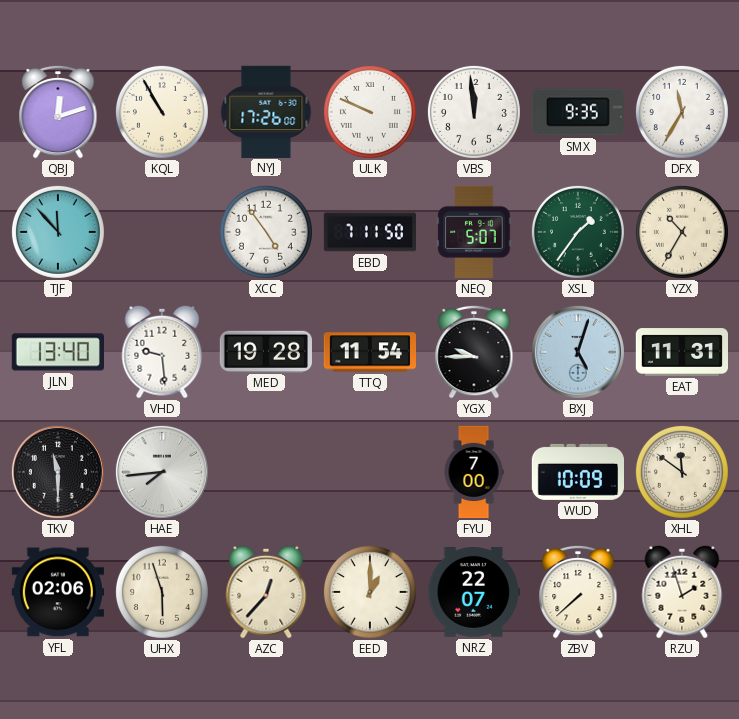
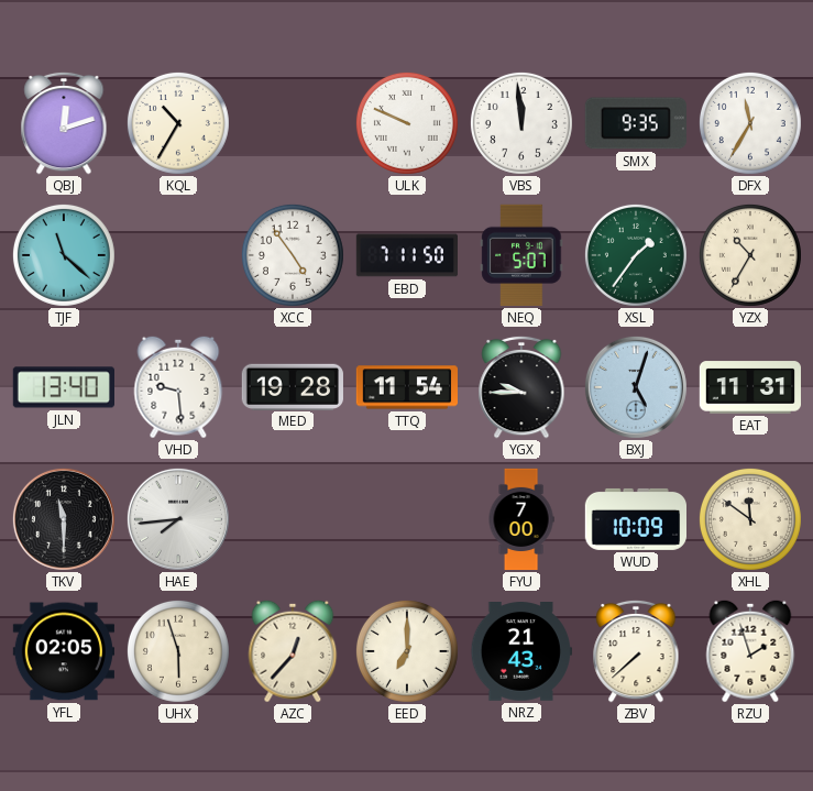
KQL: 10:55 -> 10:35 (178, 123)
NYJ: 17:26 -> none (266, 111)
TJF: 11:53 -> 11:22 (64, 255)
YFL: 02:06 -> 02:05 (63, 651)
EED: 1:00 -> 7:00 (407, 651)
NRZ: 22:07 -> 21:43 (520, 652)
